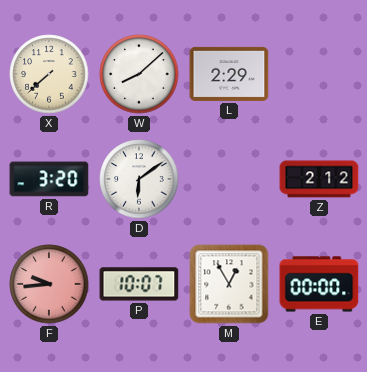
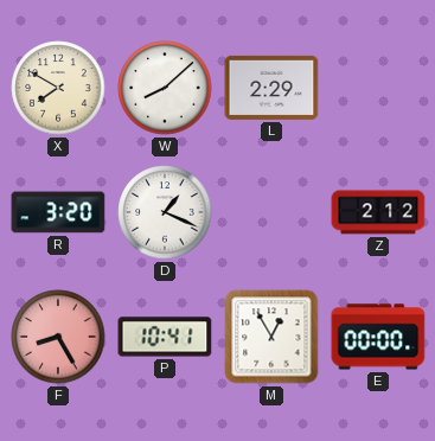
X: 7:38 -> 7:50 (58, 88)
D: 6:09 -> 1:19 (165, 212)
F: 9:44 -> 8:25 (58, 337)
P: 10:07 -> 10:41 (165, 337)
